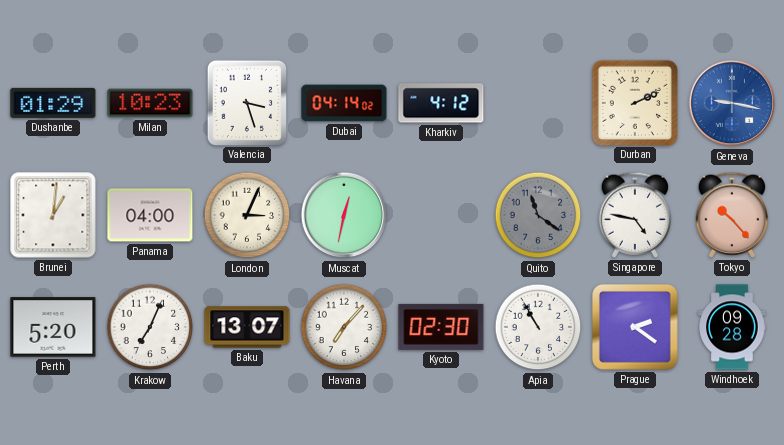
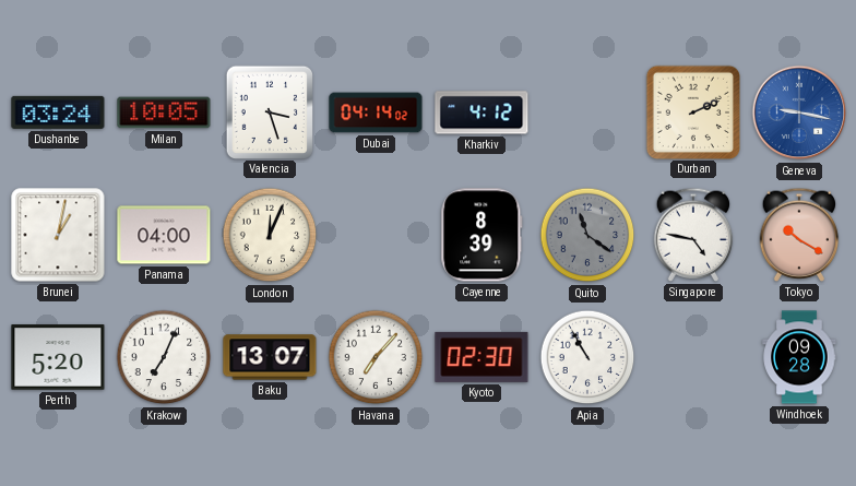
Dushanbe: 01:29 -> 03:24 (58, 112)
Milan: 10:23 -> 10:05 (164, 112)
Brunei: 1:01 -> 1:02 (58, 235)
London: 3:04 -> 12:04 (270, 235)
Muscat: 12:32 -> none (344, 215)
Cayenne: none -> 8:39 (481, 235)
Tokyo: 10:23 -> 10:20 (799, 235)
Prague: 2:21 -> none (636, 328)
